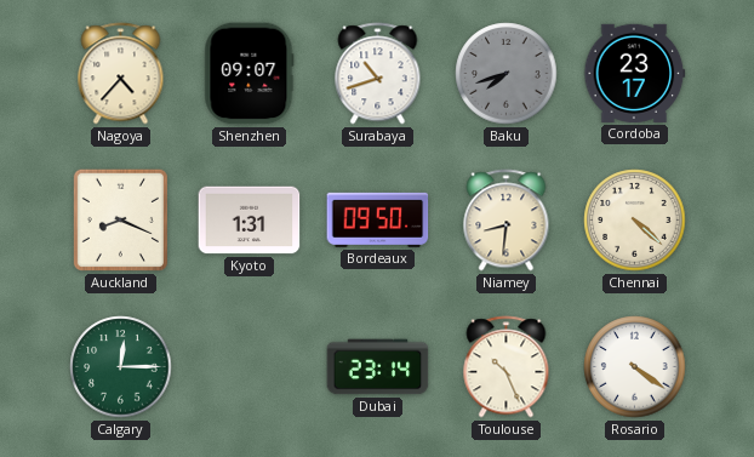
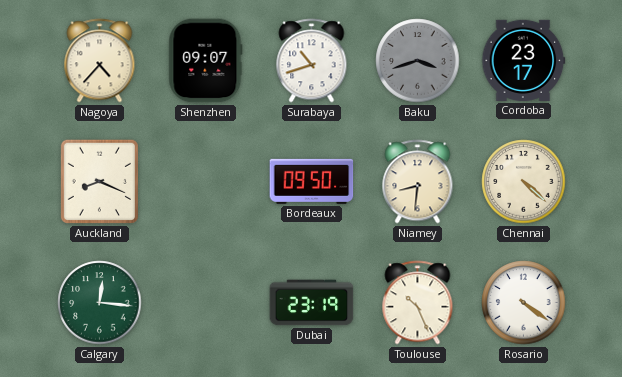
Baku: 7:42 -> 3:42 (418, 61)
Kyoto: 1:31 -> none (250, 221)
Calgary: 12:15 -> 12:16 (100, 303)
Dubai: 23:14 -> 23:19 (312, 303)
